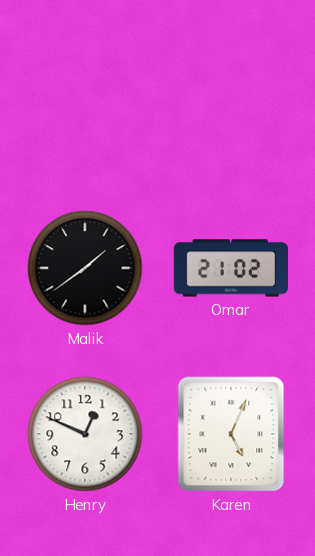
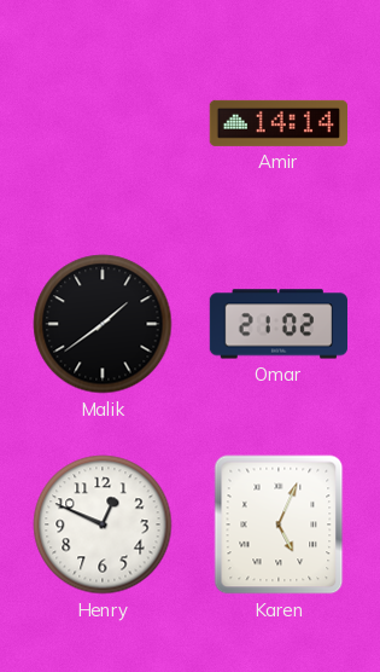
Amir: none -> 14:14 (277, 123)
